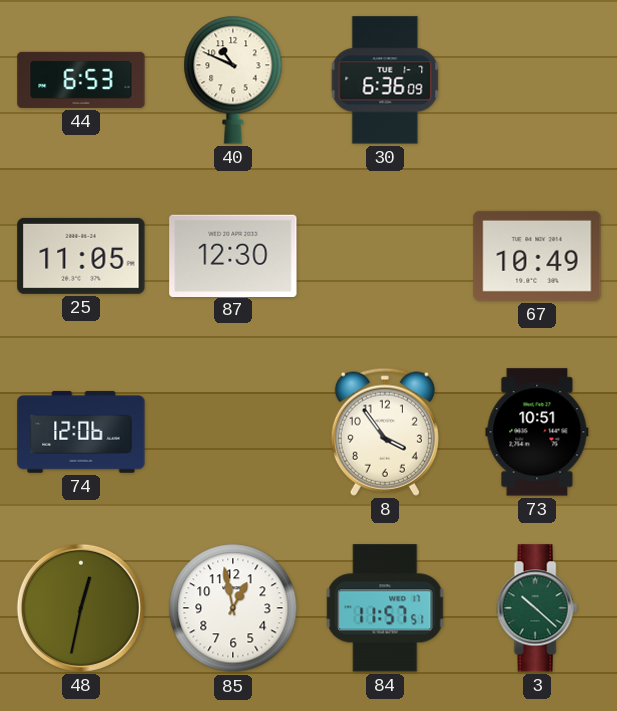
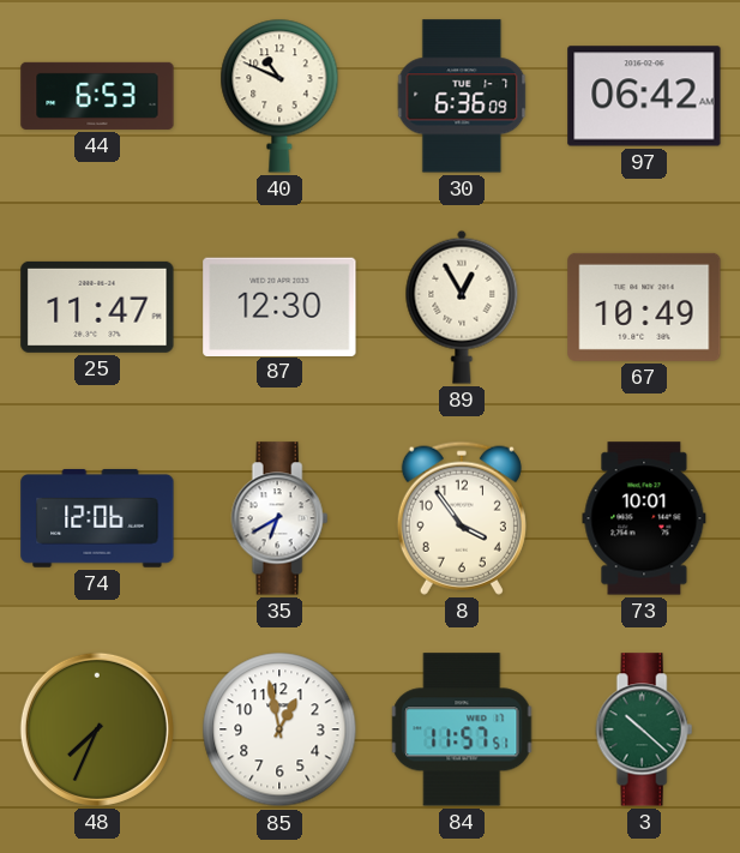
97: none -> 06:42 (644, 96)
25: 11:05 -> 11:47 (97, 307)
89: none -> 12:55 (462, 307)
35: none -> 6:40 (279, 518)
73: 10:51 -> 10:01 (644, 518)
48: 12:32 -> 7:34 (97, 729)
